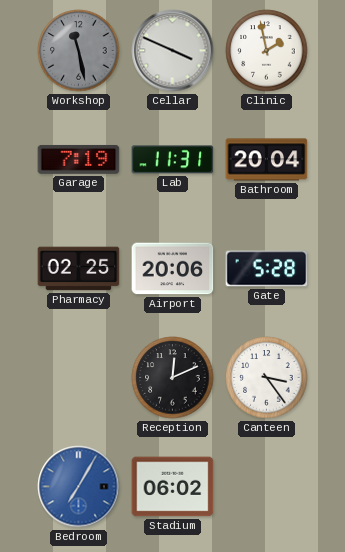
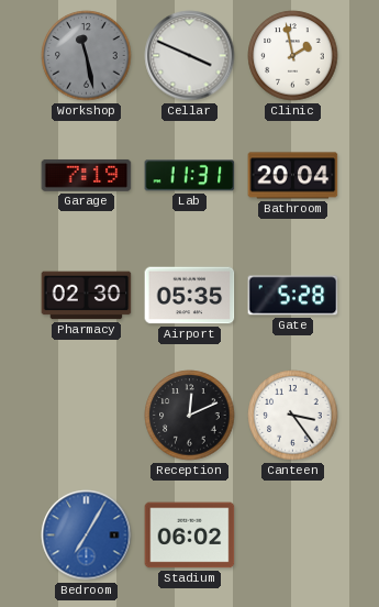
Pharmacy: 02:25 -> 02:30 (87, 296)
Airport: 20:06 -> 05:35 (190, 296)
